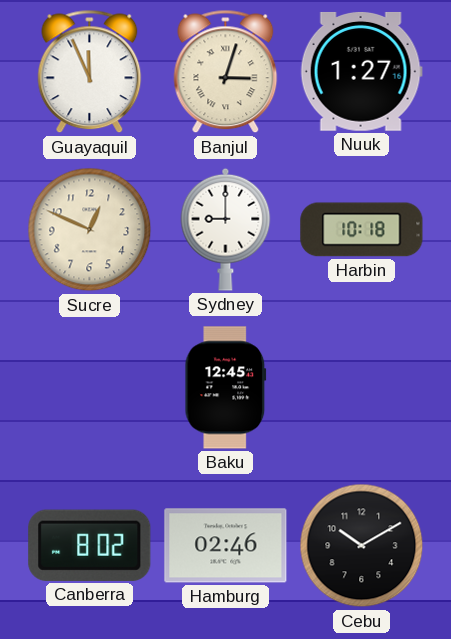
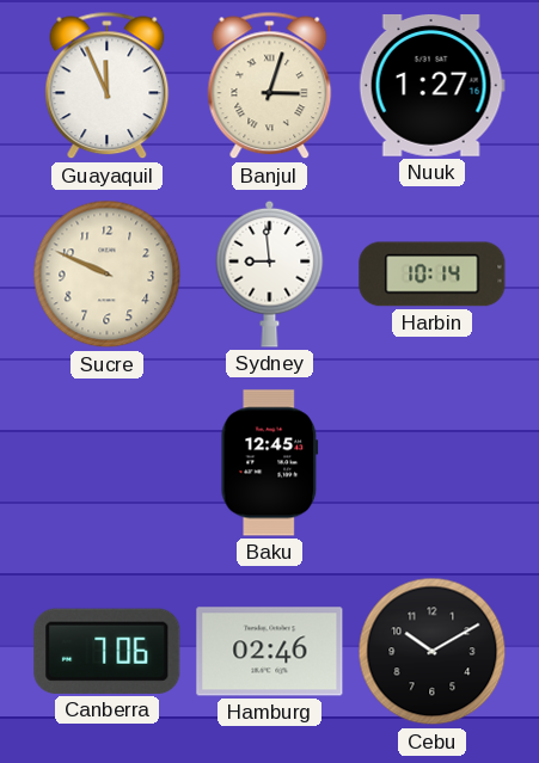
Sucre: 12:49 -> 9:49 (108, 275)
Sydney: 9:00 -> 8:59 (270, 273)
Harbin: 10:18 -> 10:14 (433, 275)
Canberra: 8:02 -> 7:06 (108, 651)
